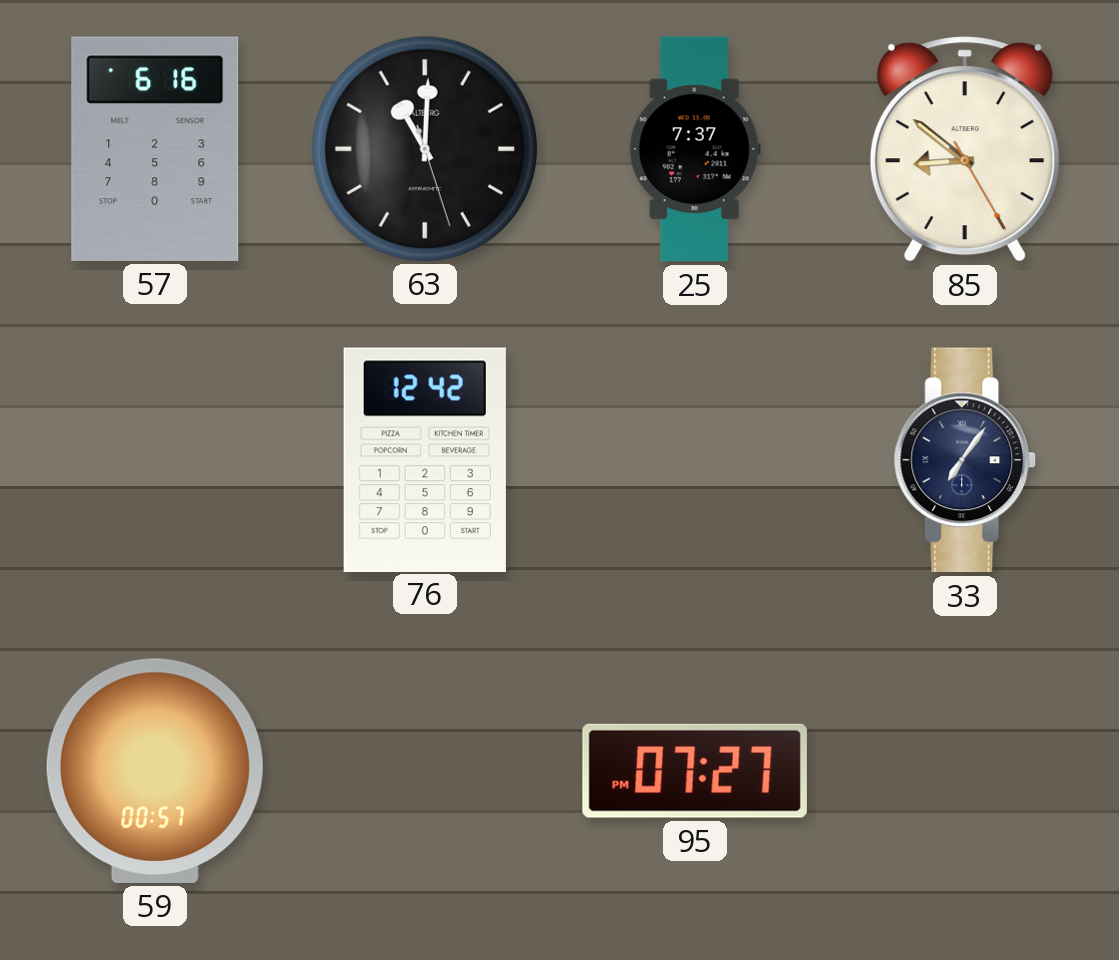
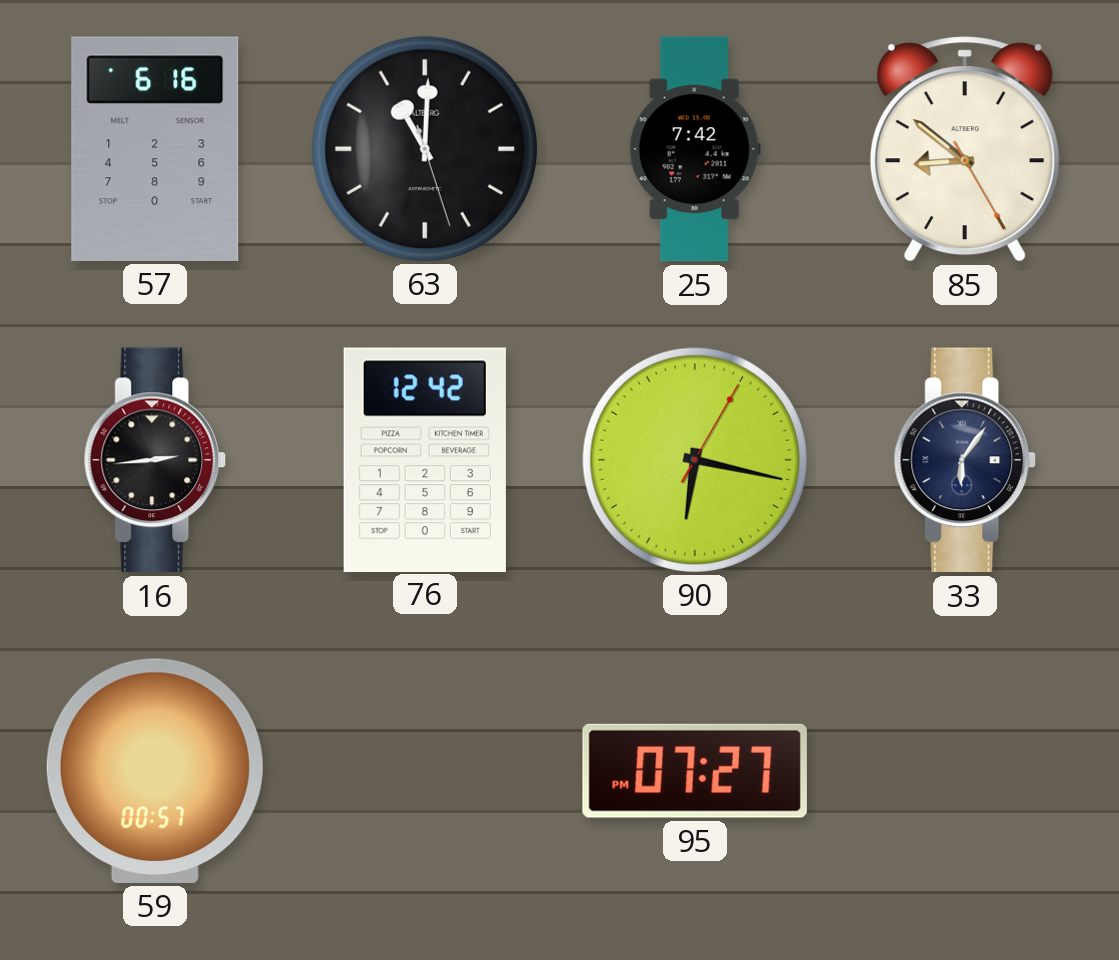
25: 7:37 -> 7:42 (695, 149)
16: none -> 2:44 (155, 460)
90: none -> 6:17 (694, 459)
33: 7:06 -> 6:06 (965, 460)
